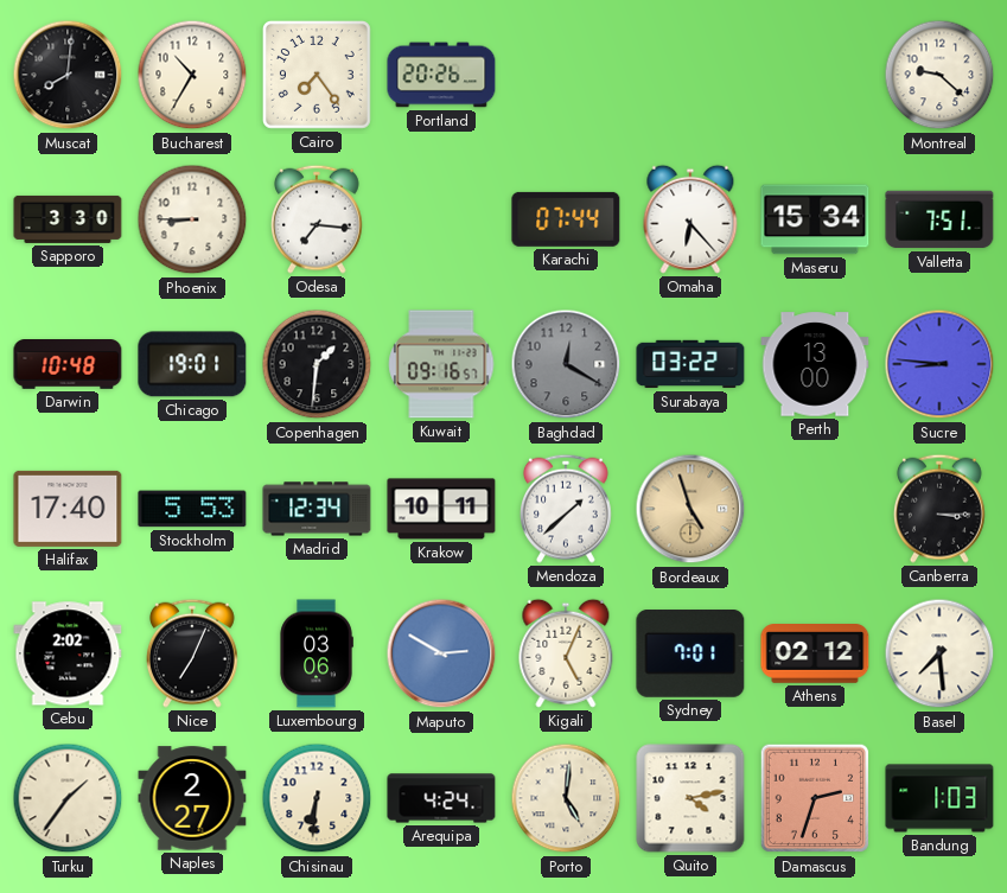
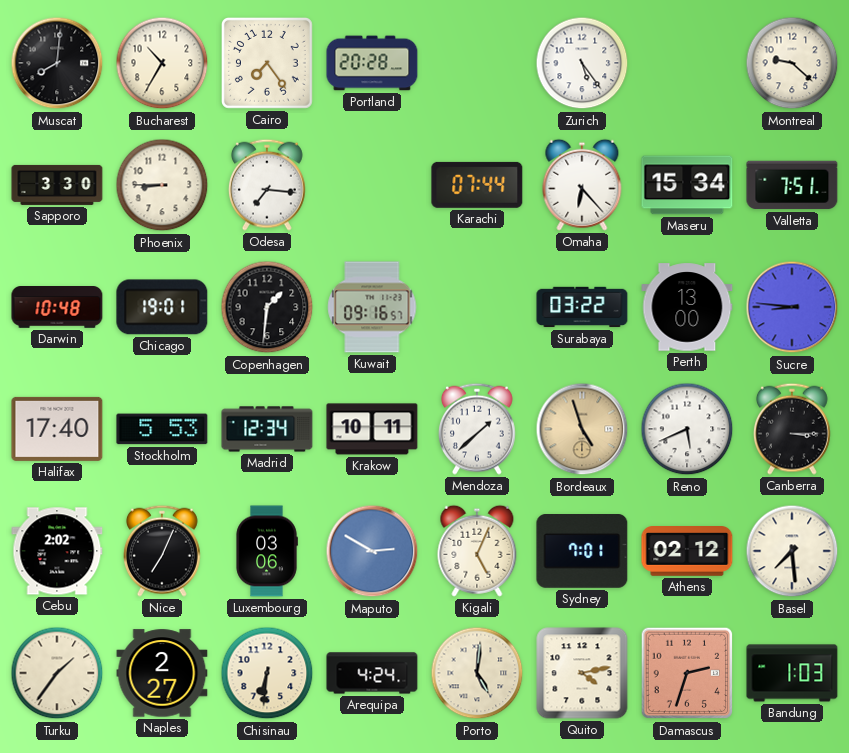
Portland: 20:26 -> 20:28 (372, 63)
Zurich: none -> 5:24 (582, 63)
Baghdad: 12:20 -> none (566, 364)
Reno: none -> 5:41 (687, 429)
